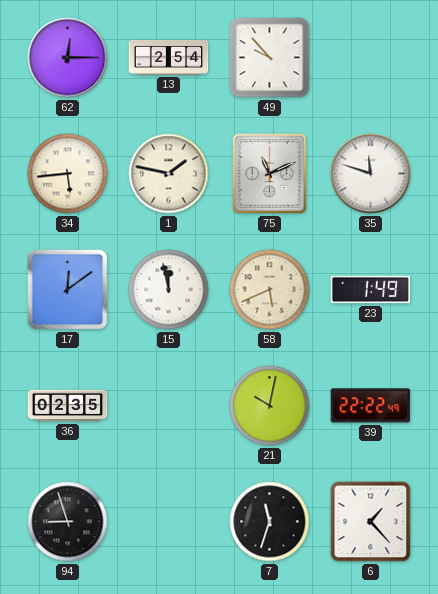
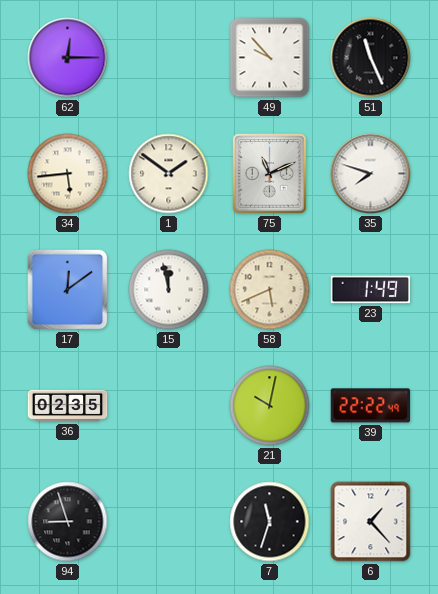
13: 2:54 -> none (169, 57)
51: none -> 11:26 (371, 58)
1: 1:47 -> 1:51 (169, 174)
35: 11:48 -> 7:48 (371, 174)
